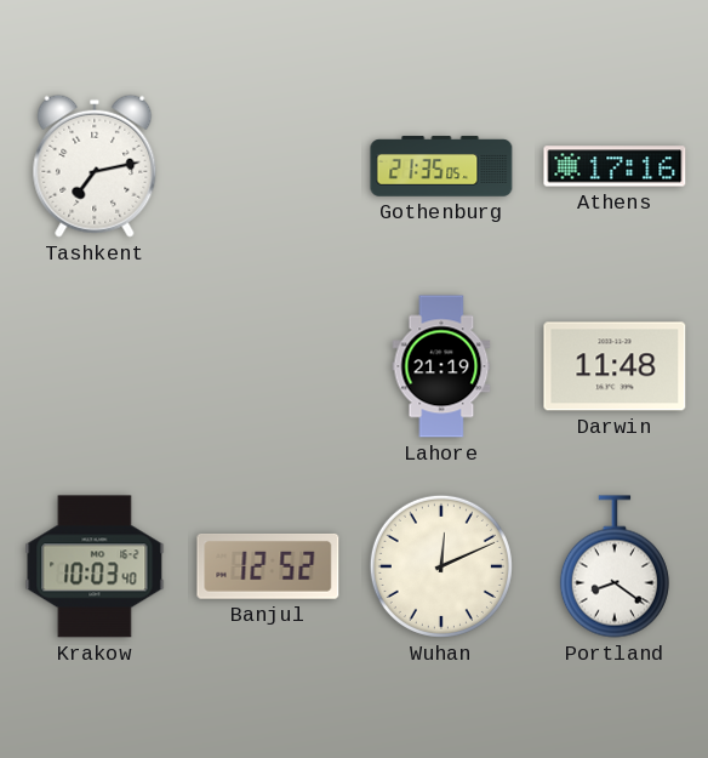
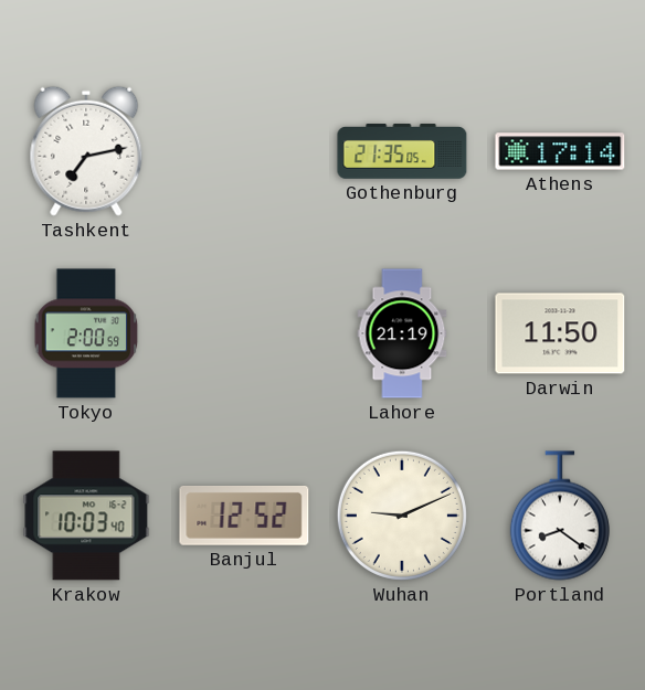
Athens: 17:16 -> 17:14 (560, 151)
Tokyo: none -> 2:00 (86, 333)
Darwin: 11:48 -> 11:50 (560, 333)
Wuhan: 12:11 -> 9:11 (402, 516)
